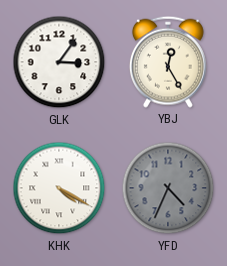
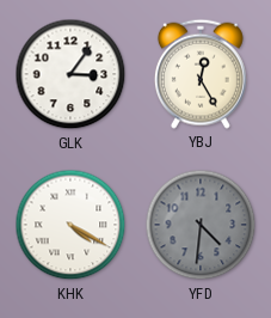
YFD: 4:34 -> 4:31 (201, 225)
